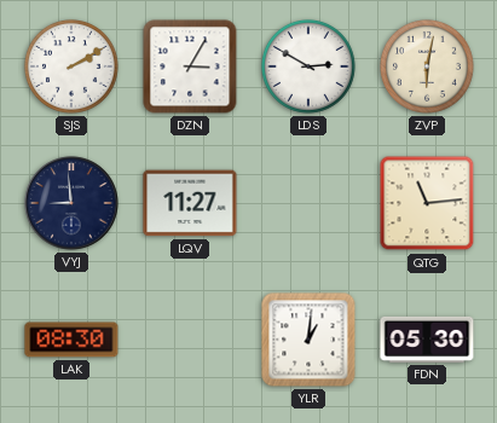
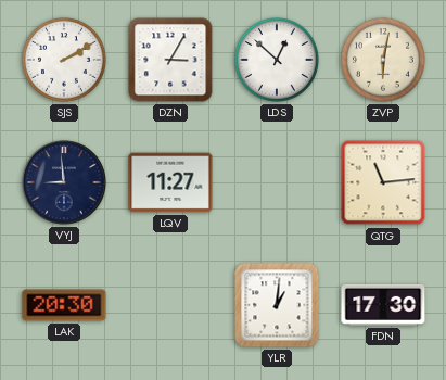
LDS: 2:50 -> 12:52 (277, 60)
LAK: 08:30 -> 20:30 (64, 305)
FDN: 05:30 -> 17:30 (383, 305)
